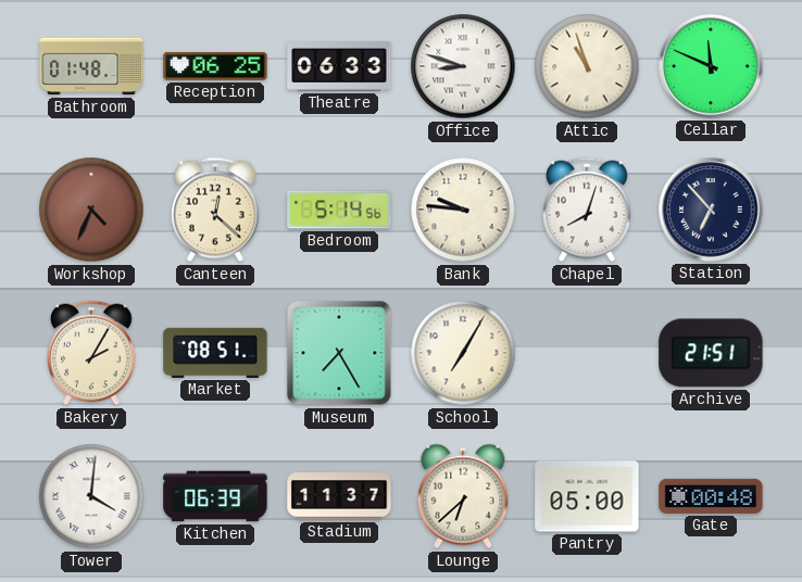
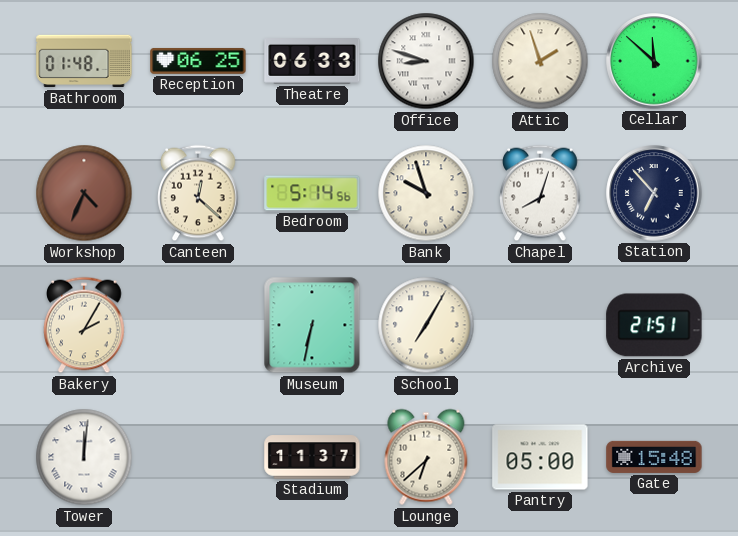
Attic: 10:57 -> 1:57 (540, 61)
Cellar: 11:49 -> 11:52 (654, 61)
Bank: 9:46 -> 9:57 (426, 193)
Market: 08:51 -> none (215, 353)
Museum: 7:25 -> 6:32 (312, 325)
Tower: 4:01 -> 12:01 (84, 457)
Kitchen: 06:39 -> none (215, 496)
Gate: 00:48 -> 15:48 (654, 457)
